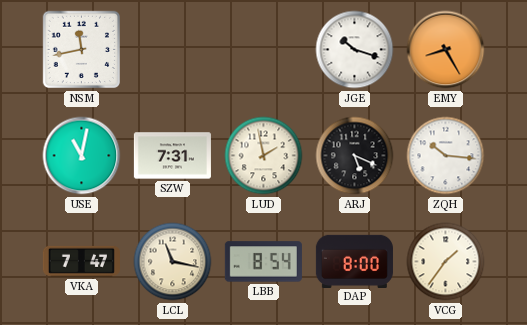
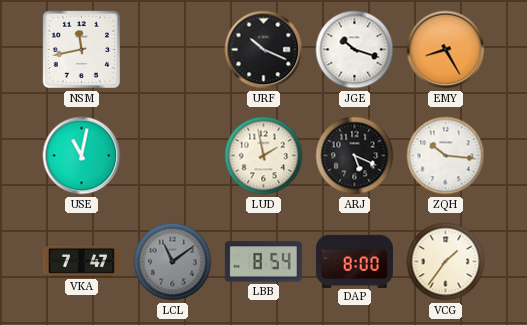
URF: none -> 10:19 (264, 50)
SZW: 7:31 -> none (172, 156)
LCL: 11:17 -> 11:09 (173, 262)
LCL dial: cream -> grey (173, 262)
